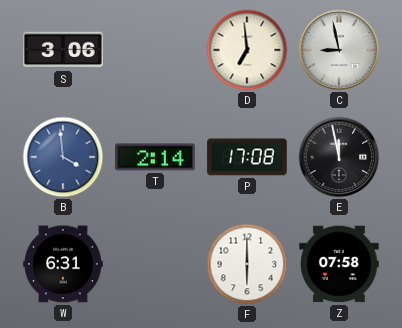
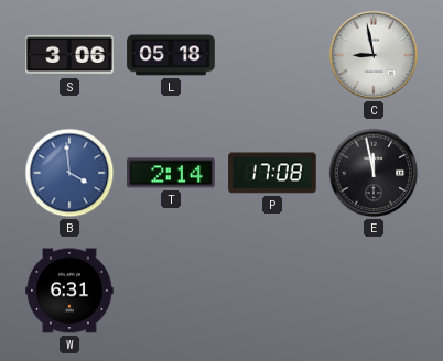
L: none -> 05:18 (171, 55)
D: 6:59 -> none (247, 50)
F: 6:00 -> none (247, 264)
Z: 07:58 -> none (339, 264)
